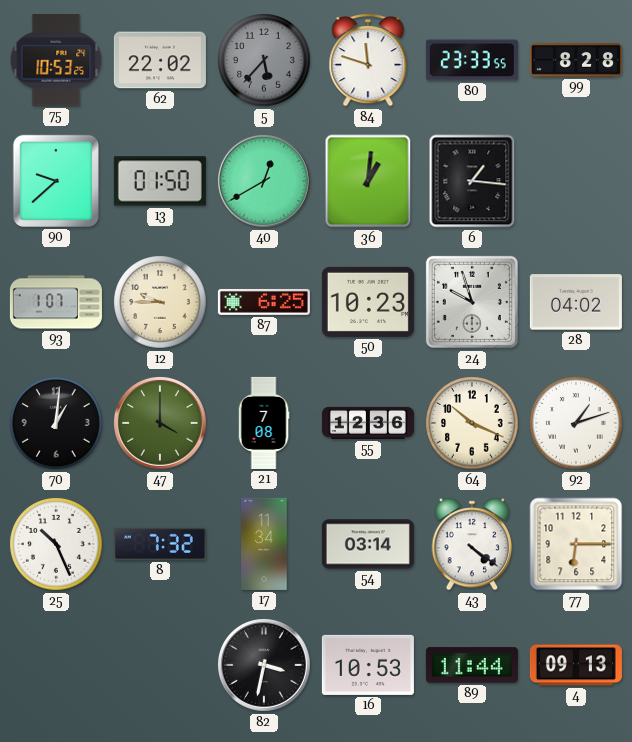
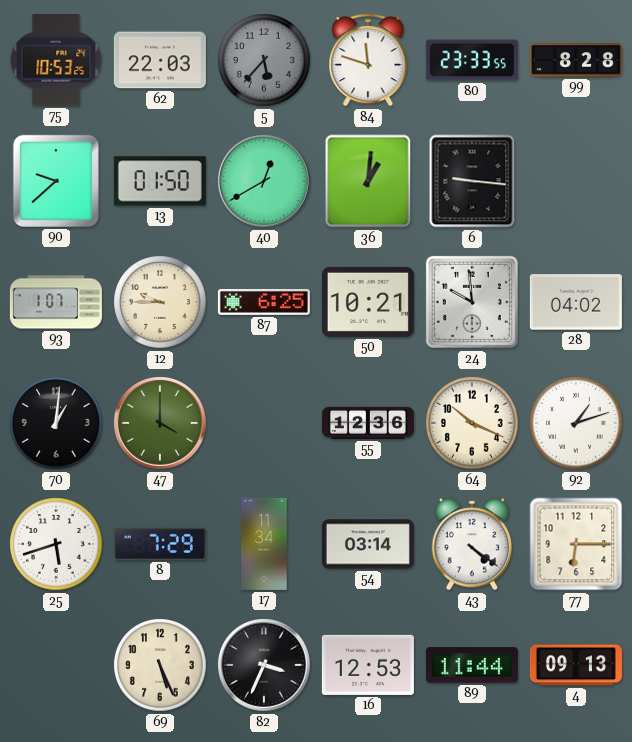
62: 22:02 -> 22:03 (160, 60)
6: 1:16 -> 9:16 (472, 181)
50: 10:23 -> 10:21 (368, 302)
24: 9:57 -> 9:59 (472, 302)
21: 7:08 -> none (264, 423)
25: 10:26 -> 5:42 (56, 544)
8: 7:32 -> 7:29 (160, 544)
69: none -> 5:26 (160, 665)
82: 3:32 -> 3:34 (265, 666)
16: 10:53 -> 12:53 (368, 665)
